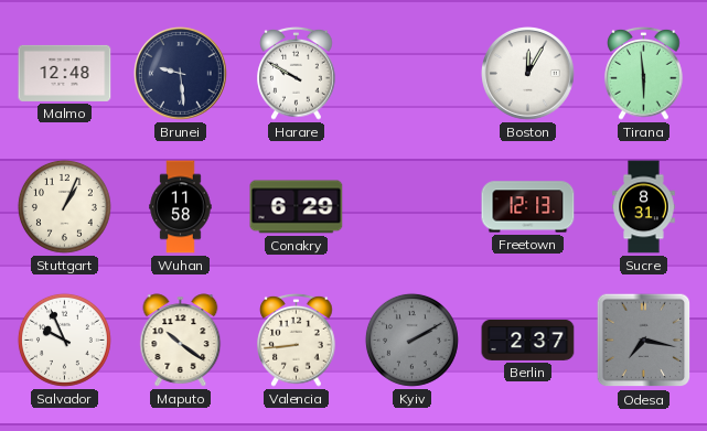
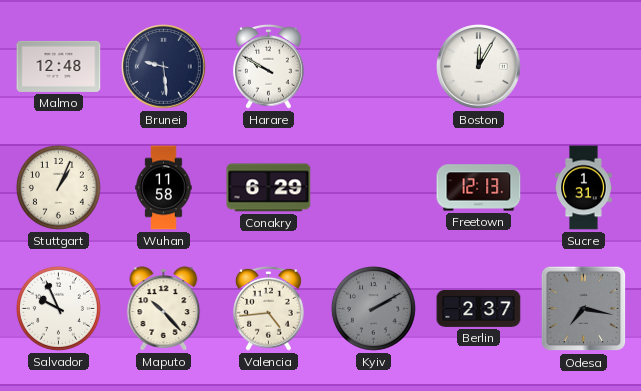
Tirana: 5:59 -> none (644, 73)
Sucre: 8:31 -> 1:31 (584, 188)
Maputo: 10:21 -> 10:23 (164, 309)
Valencia: 8:44 -> 4:44 (269, 308)
